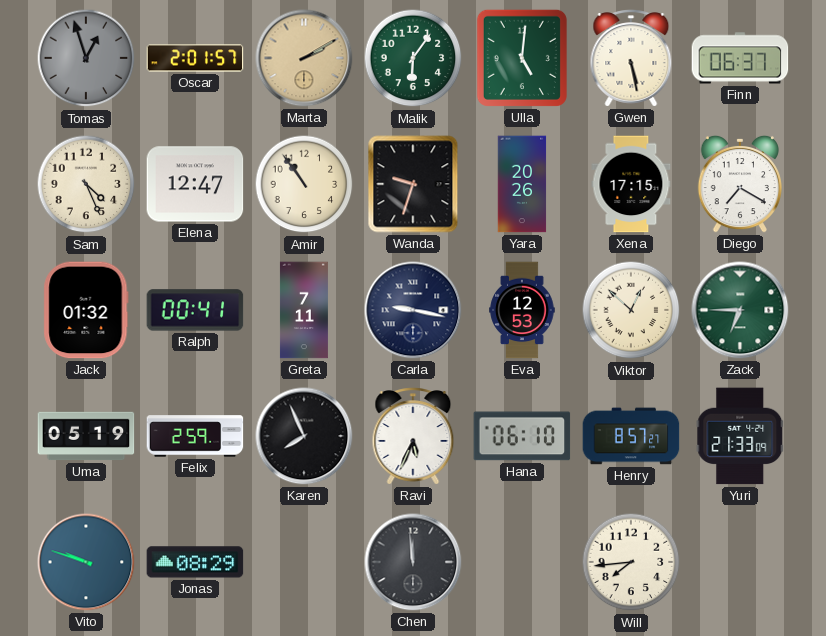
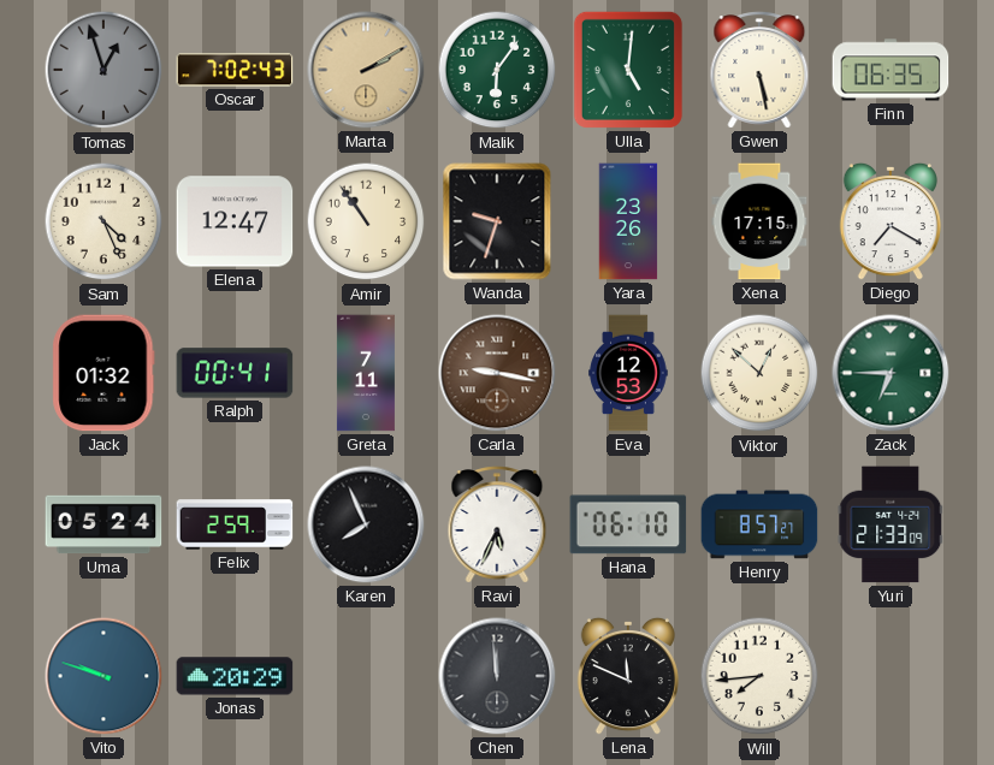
Oscar: 2:01 -> 7:02 (235, 70)
Finn: 06:37 -> 06:35 (891, 70)
Yara: 20:26 -> 23:26 (628, 221)
Carla dial: navy -> brown (497, 373)
Uma: 05:19 -> 05:24 (103, 524)
Jonas: 08:29 -> 20:29 (235, 676)
Lena: none -> 11:49 (628, 676)
